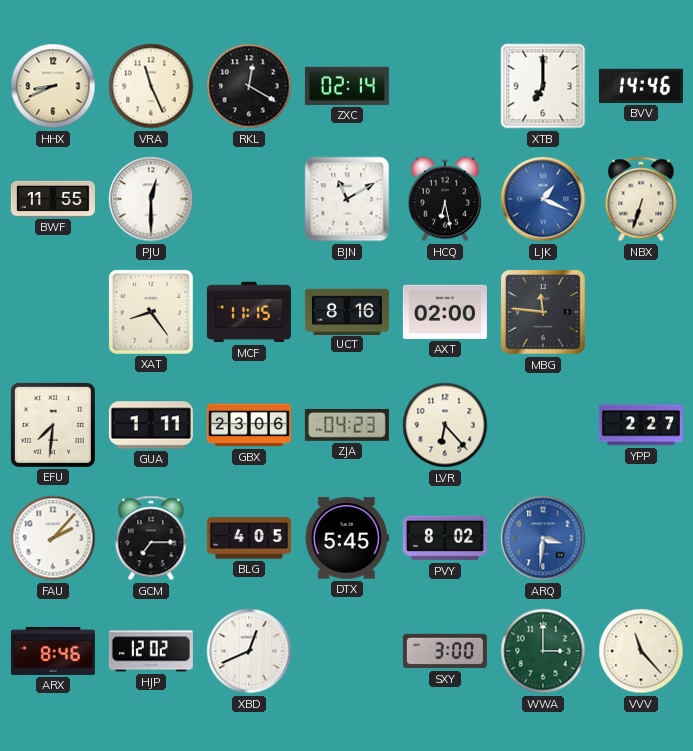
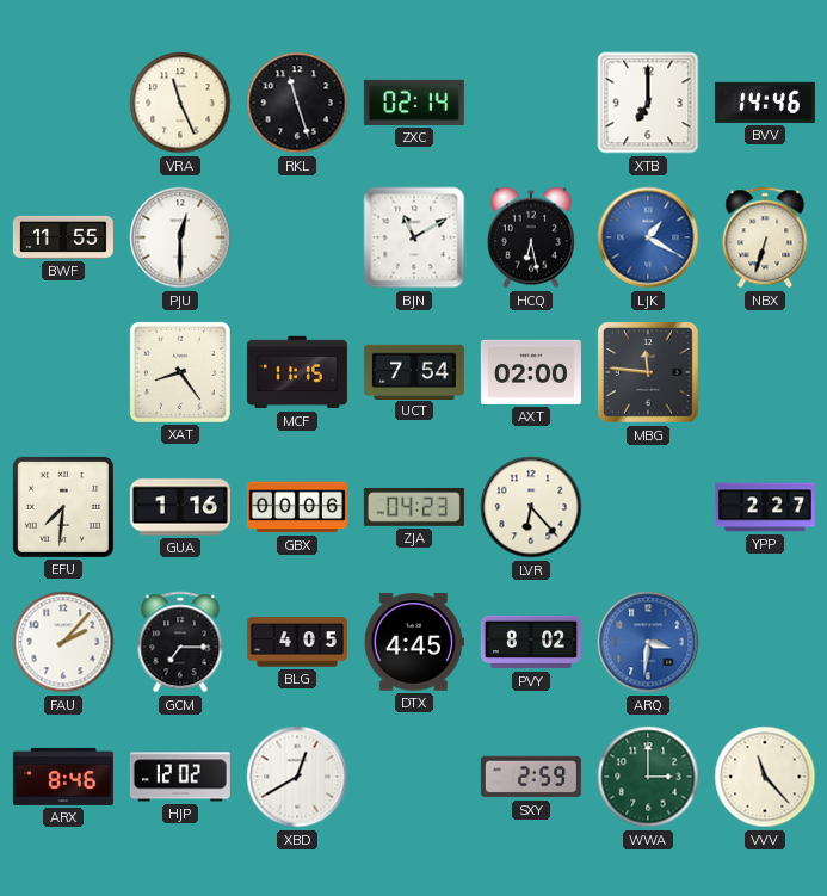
HHX: 8:41 -> none (53, 86)
RKL: 12:20 -> 11:27 (297, 103)
LJK: 1:19 -> 1:20 (648, 237)
UCT: 8:16 -> 7:54 (414, 371)
GUA: 1:11 -> 1:16 (180, 507)
GBX: 23:06 -> 00:06 (297, 507)
DTX: 5:45 -> 4:45 (414, 642)
XBD: 12:41 -> 12:40 (297, 777)
SXY: 3:00 -> 2:59 (531, 777)
